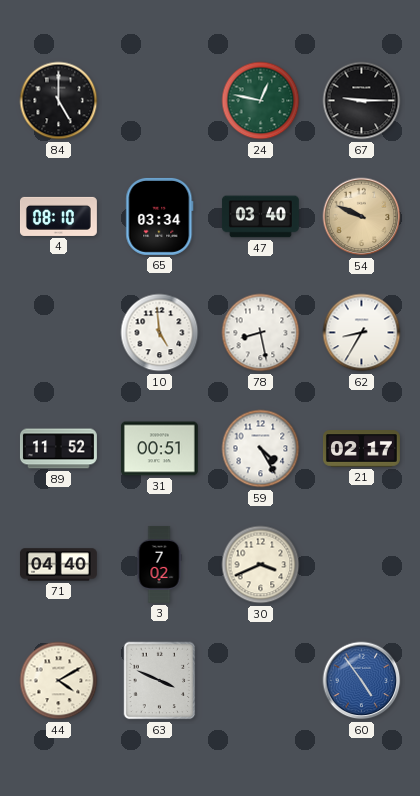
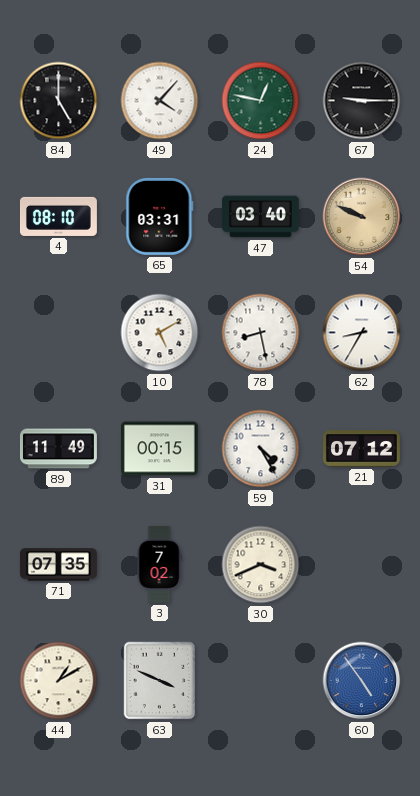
49: none -> 4:07 (160, 101)
65: 03:34 -> 03:31 (160, 216)
10: 4:59 -> 5:10 (160, 333)
89: 11:52 -> 11:49 (58, 449)
31: 00:51 -> 00:15 (159, 449)
21: 02:17 -> 07:12 (361, 449)
71: 04:40 -> 07:35 (58, 565)
44: 4:10 -> 1:10 (59, 681)
